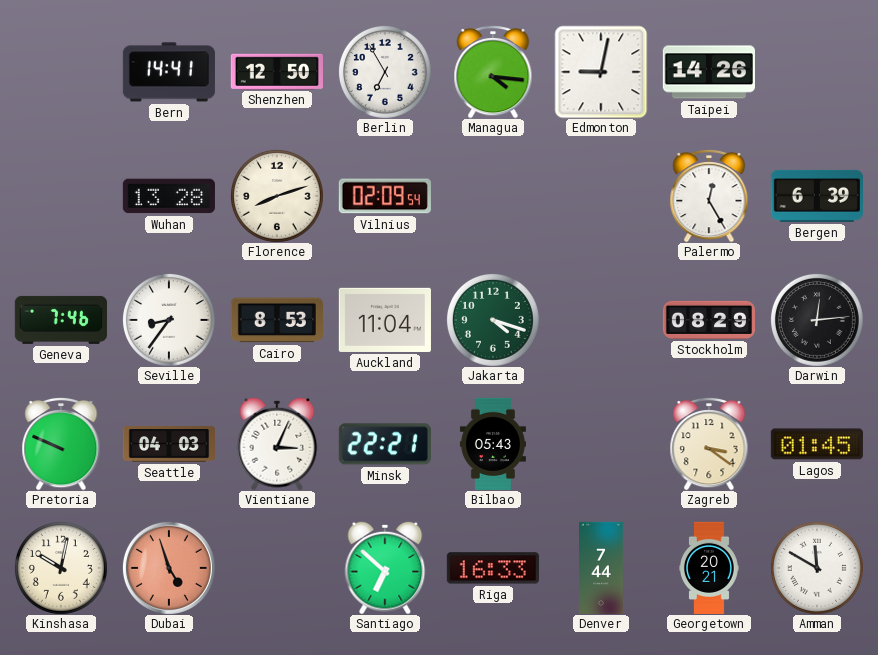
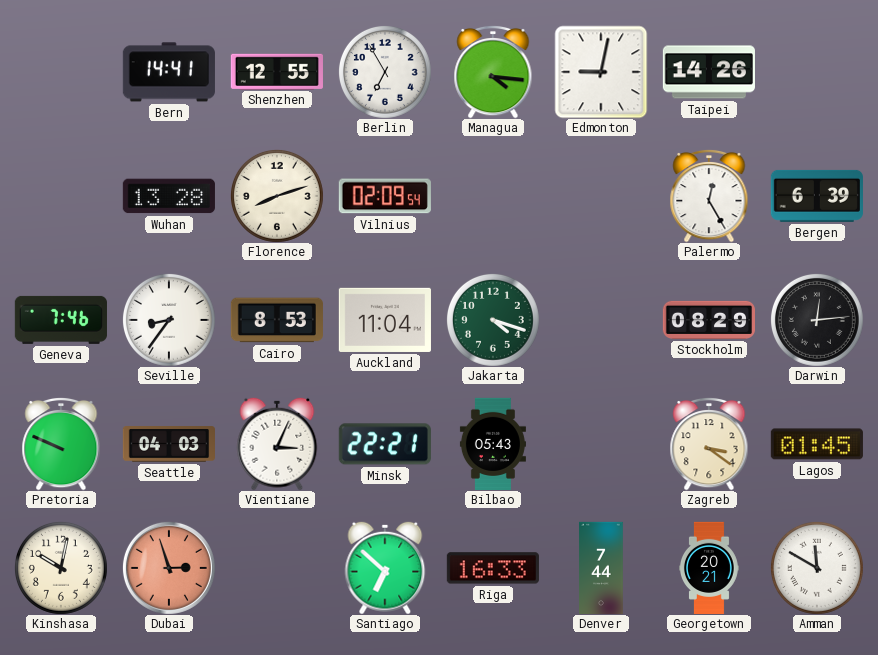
Shenzhen: 12:50 -> 12:55 (277, 71)
Dubai: 4:57 -> 2:57 (169, 568)
